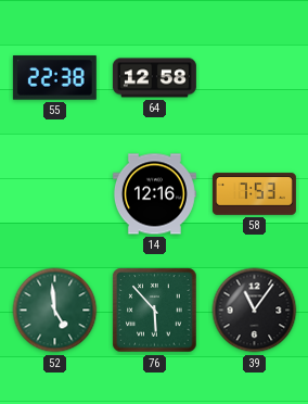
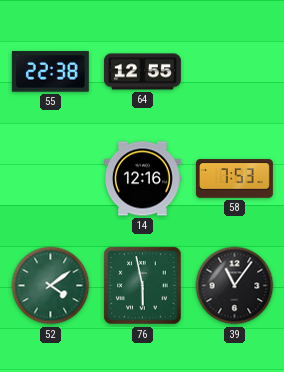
64: 12:58 -> 12:55 (142, 72)
52: 4:59 -> 4:09 (51, 286)
76: 5:53 -> 5:58 (143, 286)
